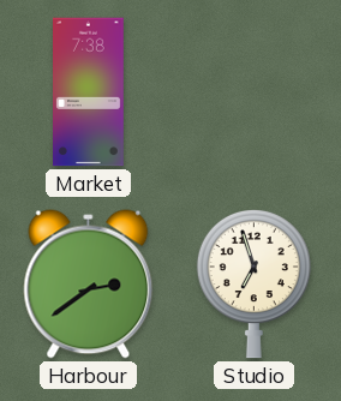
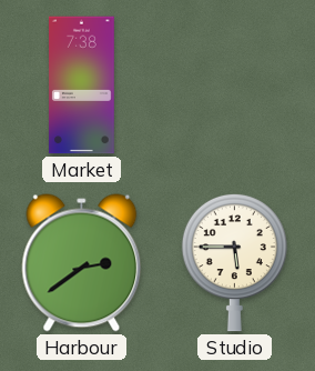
Studio: 6:57 -> 5:45 (234, 262)
